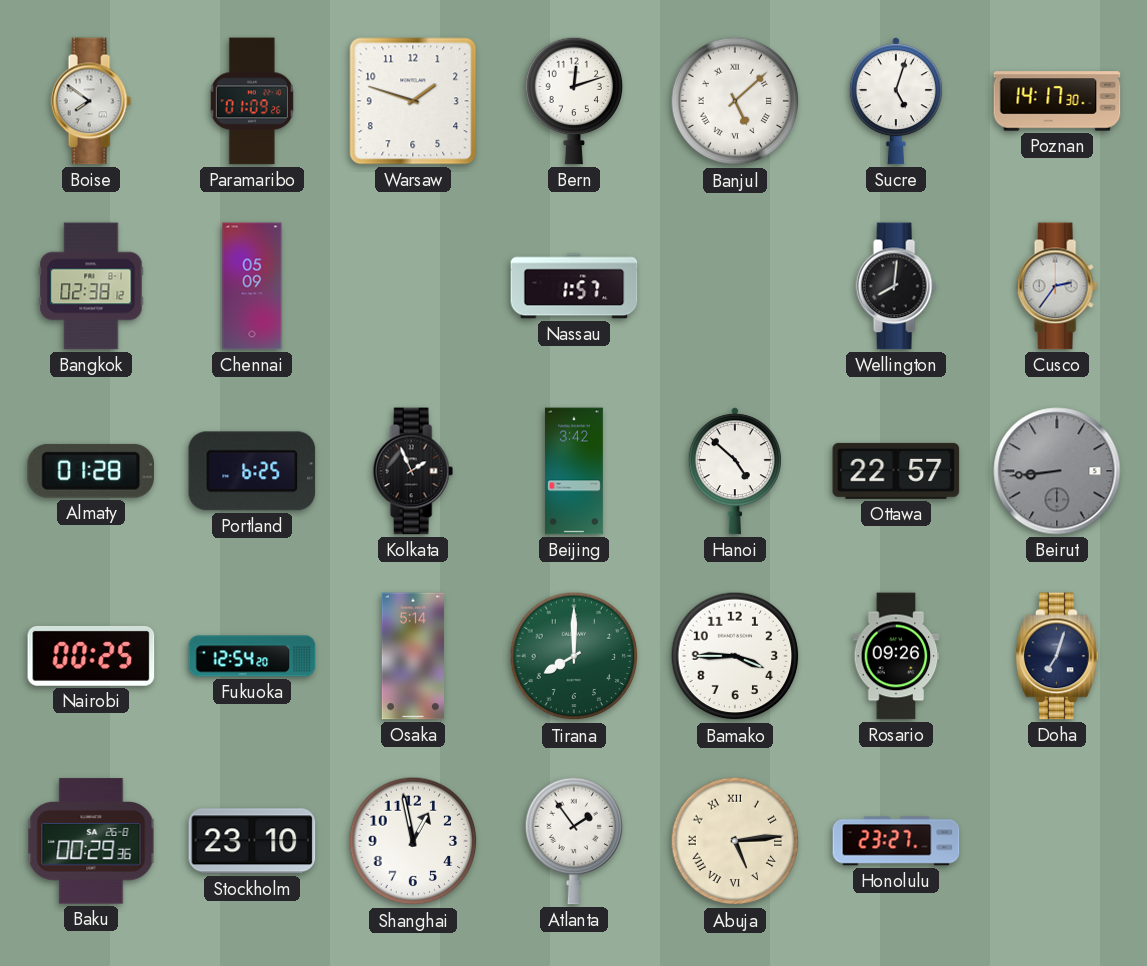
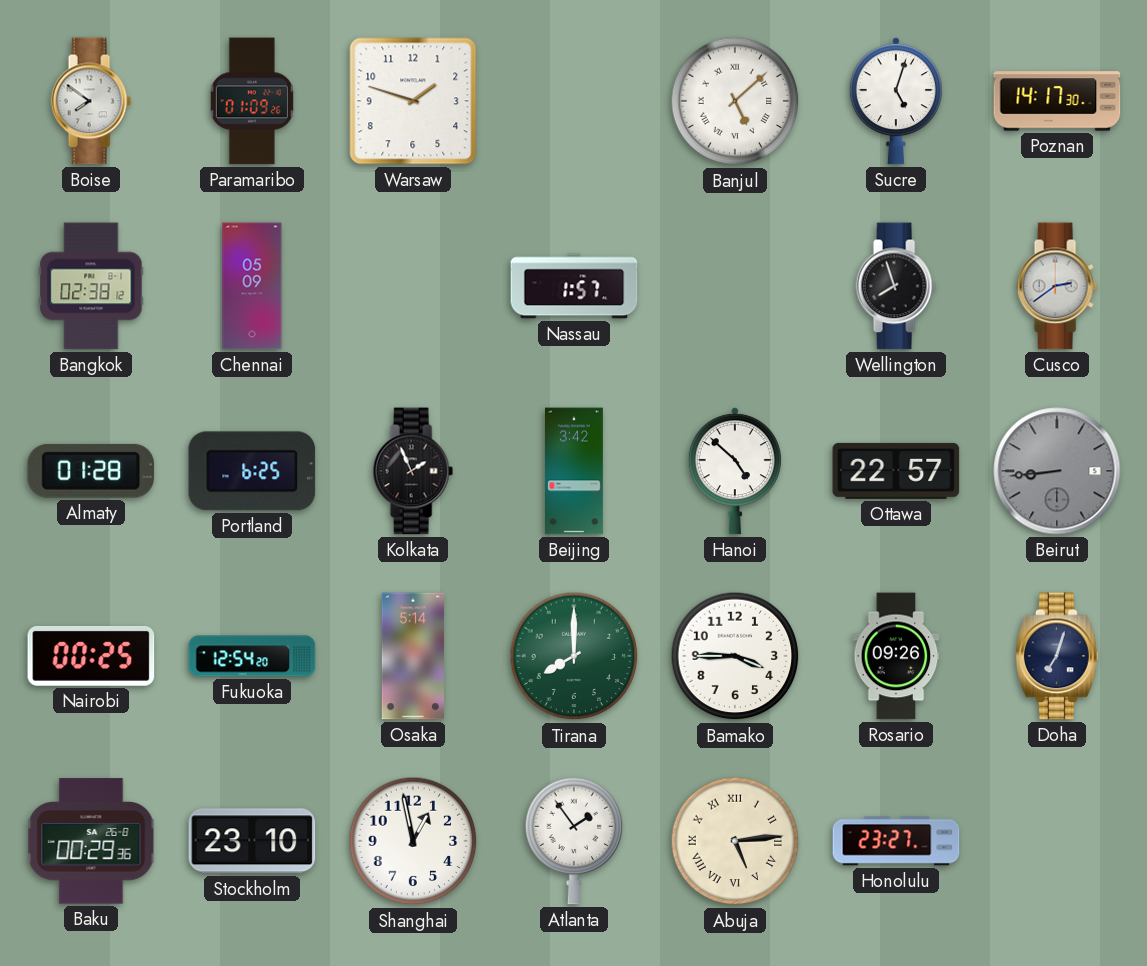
Bern: 12:12 -> none (574, 101)
Wellington: 8:01 -> 7:57 (896, 286)
Cusco: 2:36 -> 2:39 (1057, 286)
